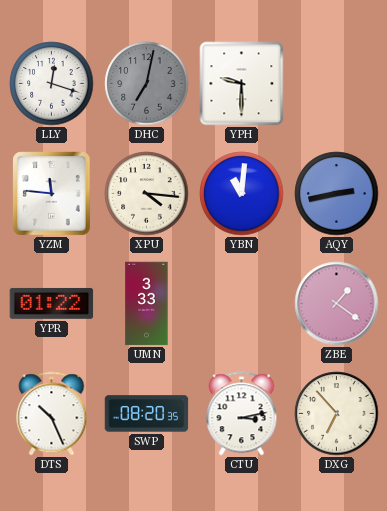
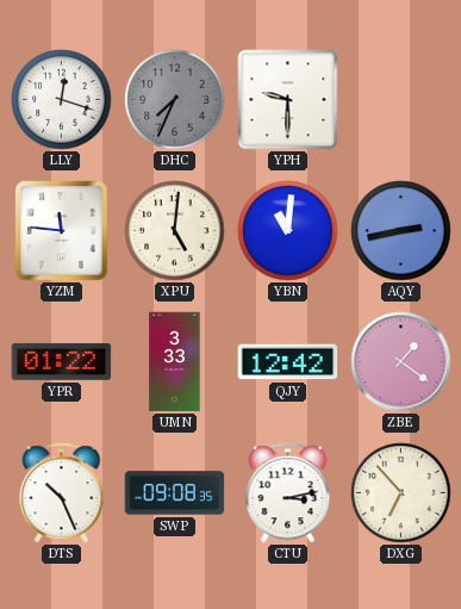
DHC: 7:02 -> 7:34 (175, 100)
XPU: 4:16 -> 5:01 (175, 231)
QJY: none -> 12:42 (288, 362)
SWP: 08:20 -> 09:08 (175, 493)
